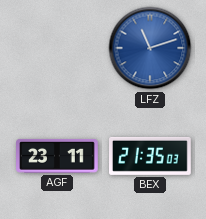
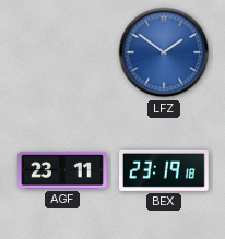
LFZ: 11:12 -> 1:51 (164, 52)
BEX: 21:35 -> 23:19 (165, 170)
